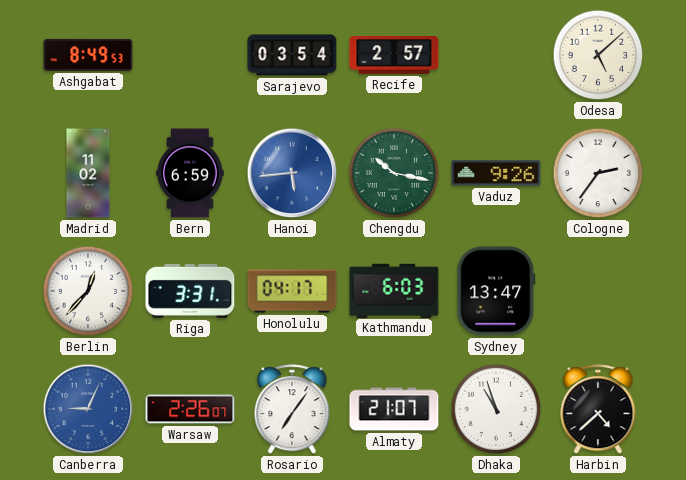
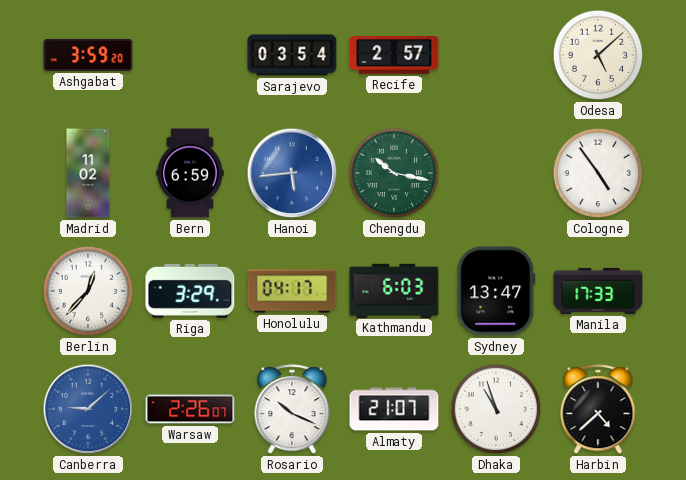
Ashgabat: 8:49 -> 3:59 (88, 55)
Vaduz: 9:26 -> none (496, 173)
Cologne: 2:36 -> 4:54 (598, 173)
Riga: 3:31 -> 3:29 (190, 291)
Manila: none -> 17:33 (598, 291)
Canberra: 9:04 -> 9:08 (88, 409)
Rosario: 7:06 -> 10:19 (292, 410)
